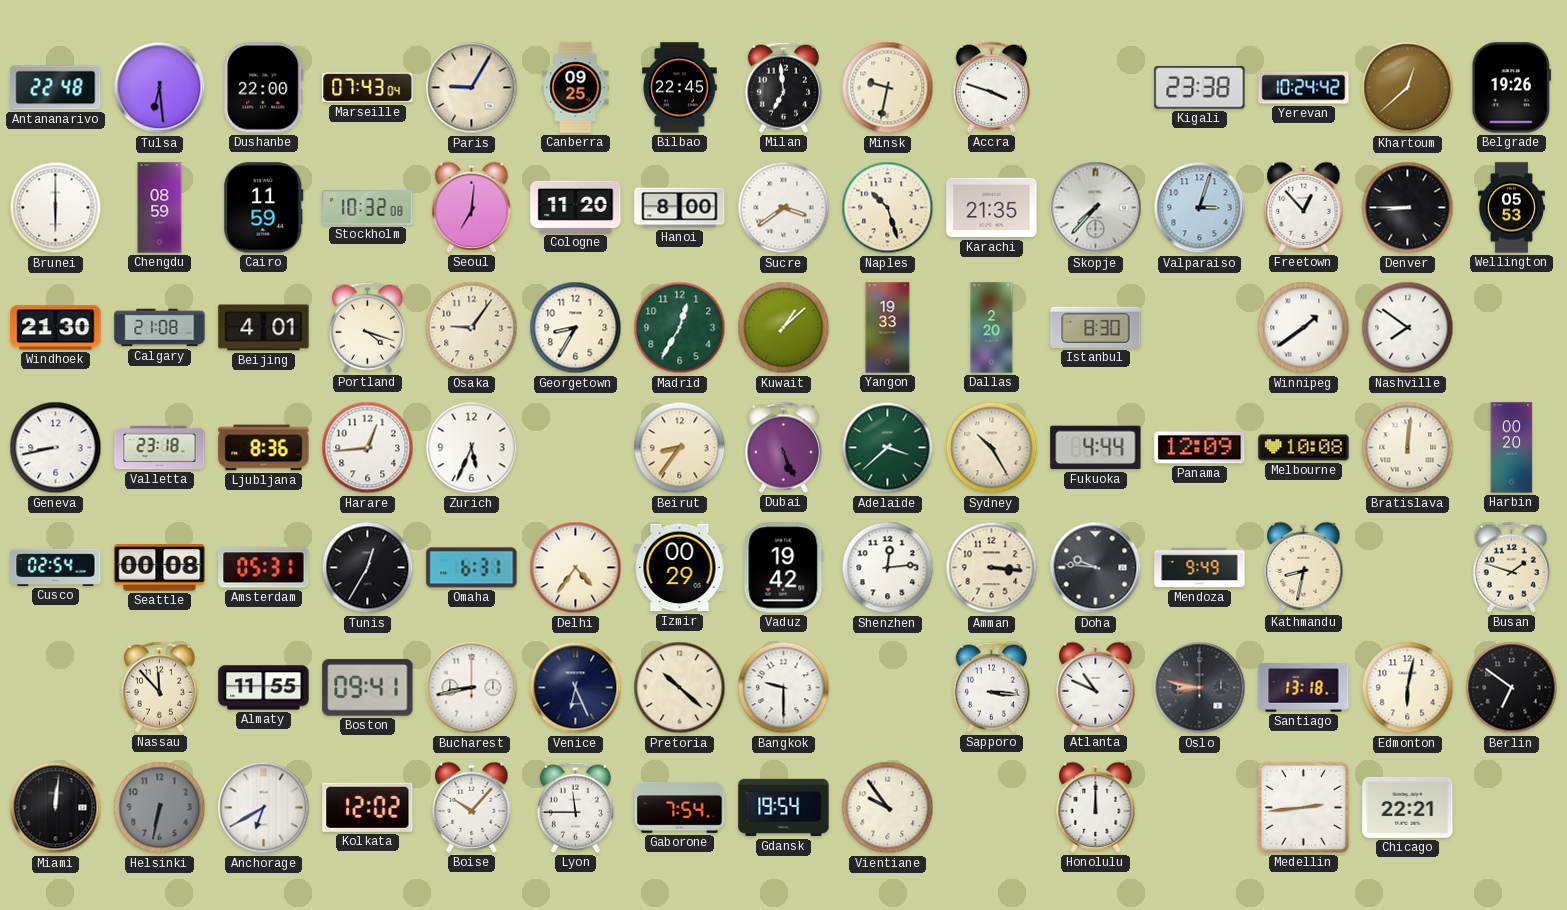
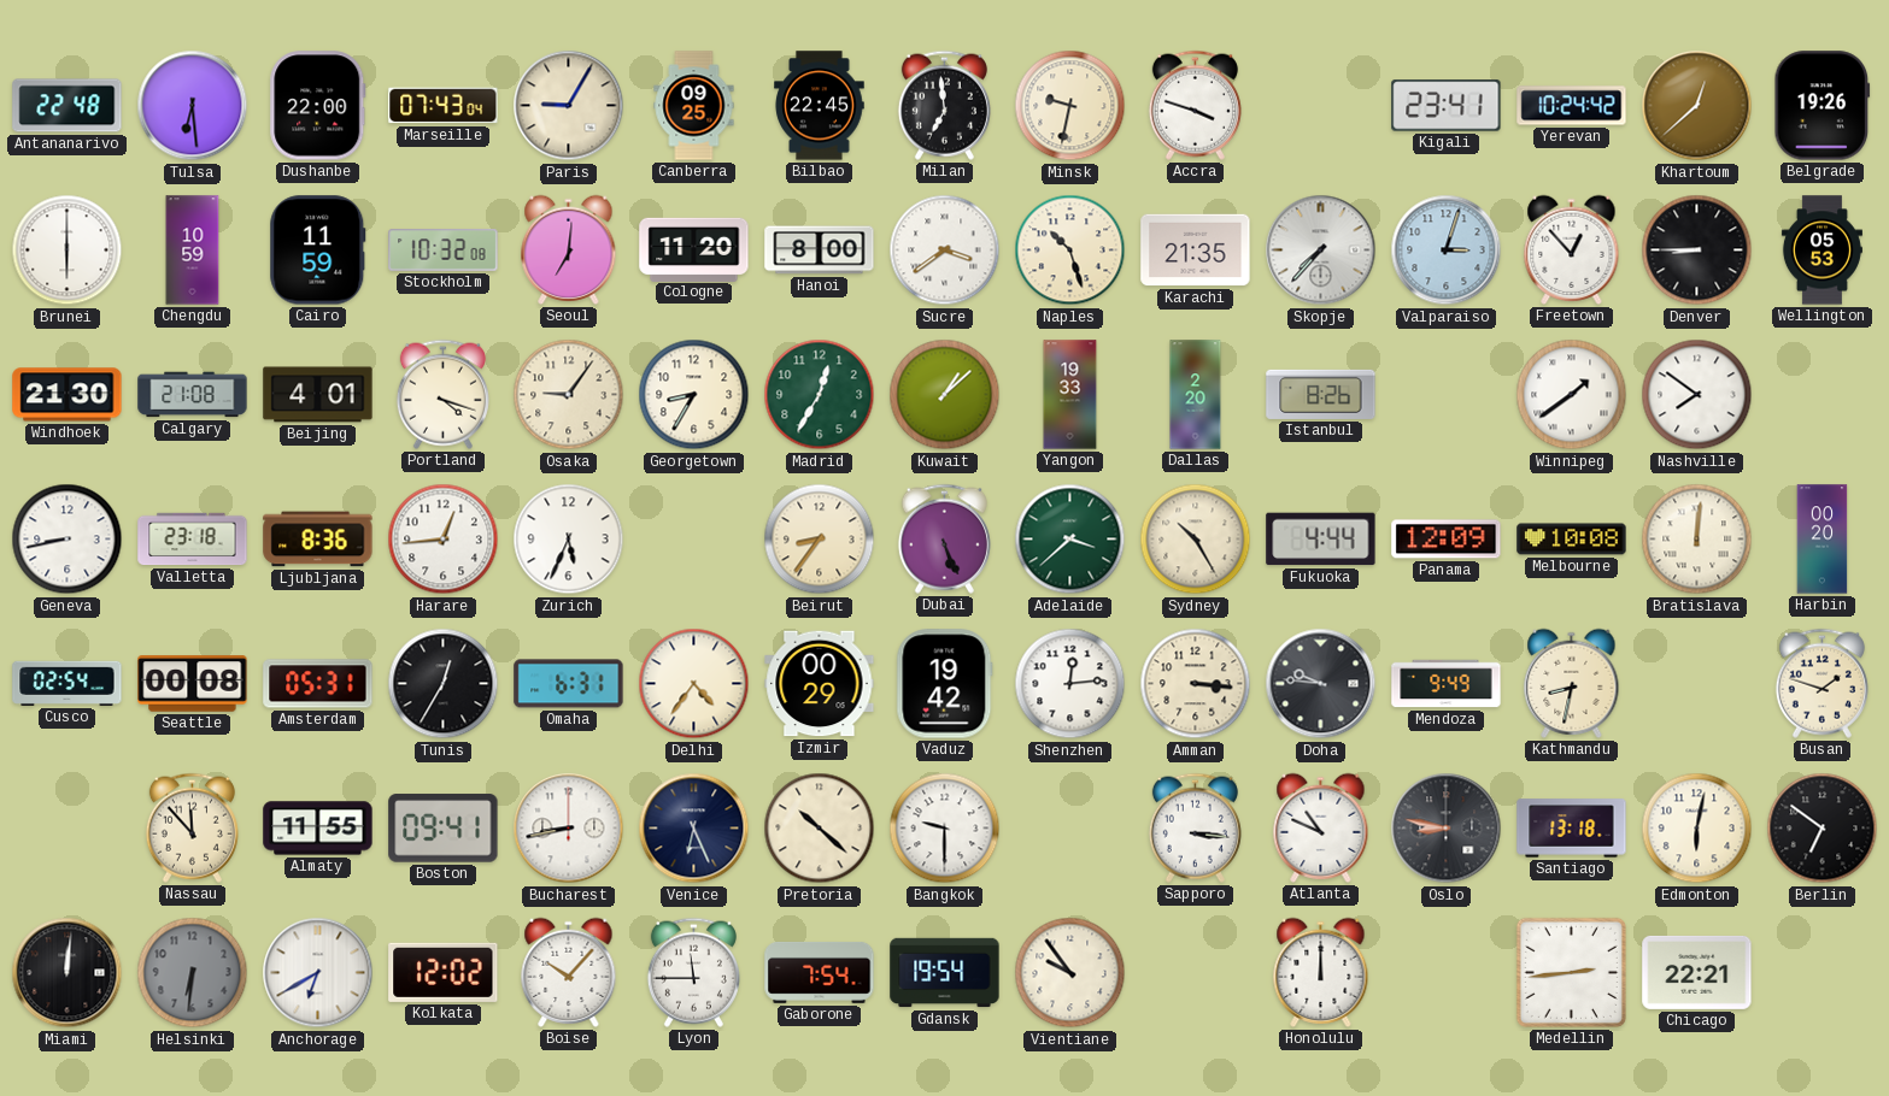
Kigali: 23:38 -> 23:41 (1447, 106)
Chengdu: 08:59 -> 10:59 (193, 251)
Istanbul: 8:30 -> 8:26 (1321, 394)
Helsinki: 6:32 -> 6:31 (193, 973)
